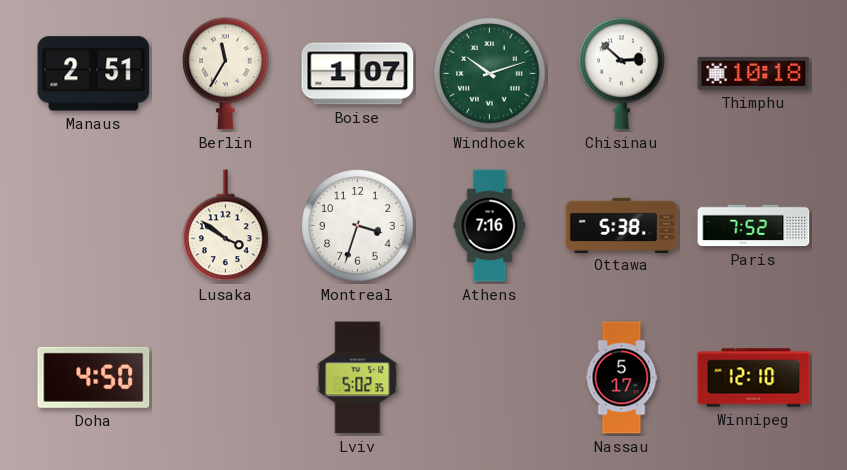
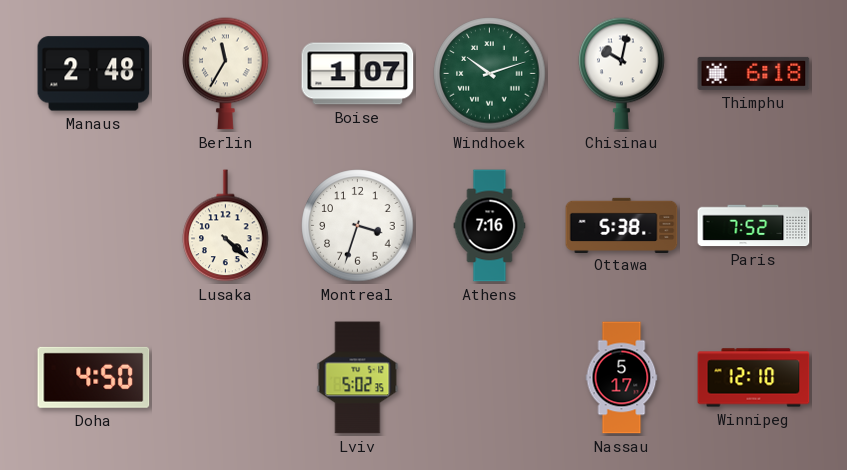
Manaus: 2:51 -> 2:48 (94, 74)
Chisinau: 2:52 -> 10:02 (622, 73)
Thimphu: 10:18 -> 6:18 (754, 73)
Lusaka: 3:51 -> 4:22 (226, 226)
